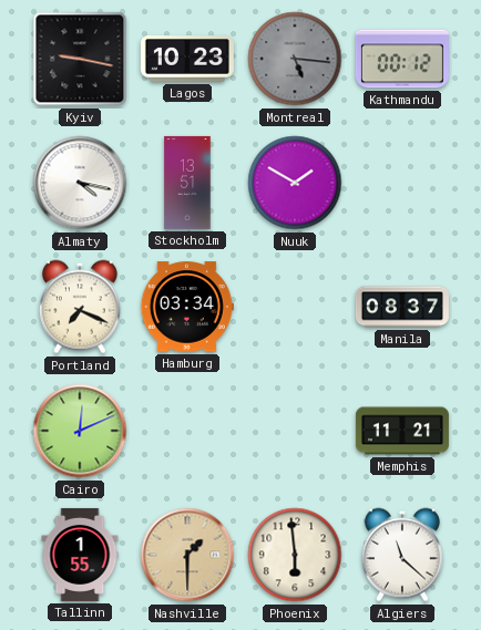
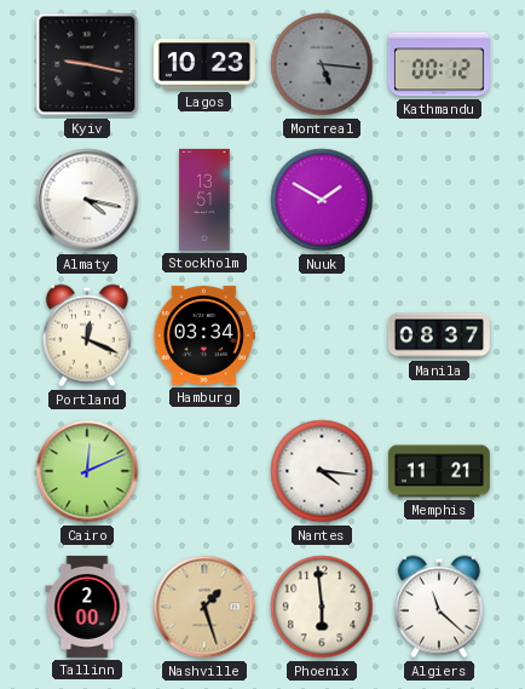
Portland: 7:19 -> 12:19 (87, 335)
Nantes: none -> 4:16 (322, 471)
Tallinn: 1:55 -> 2:00 (87, 607)
Nashville: 1:30 -> 1:27 (204, 607)
